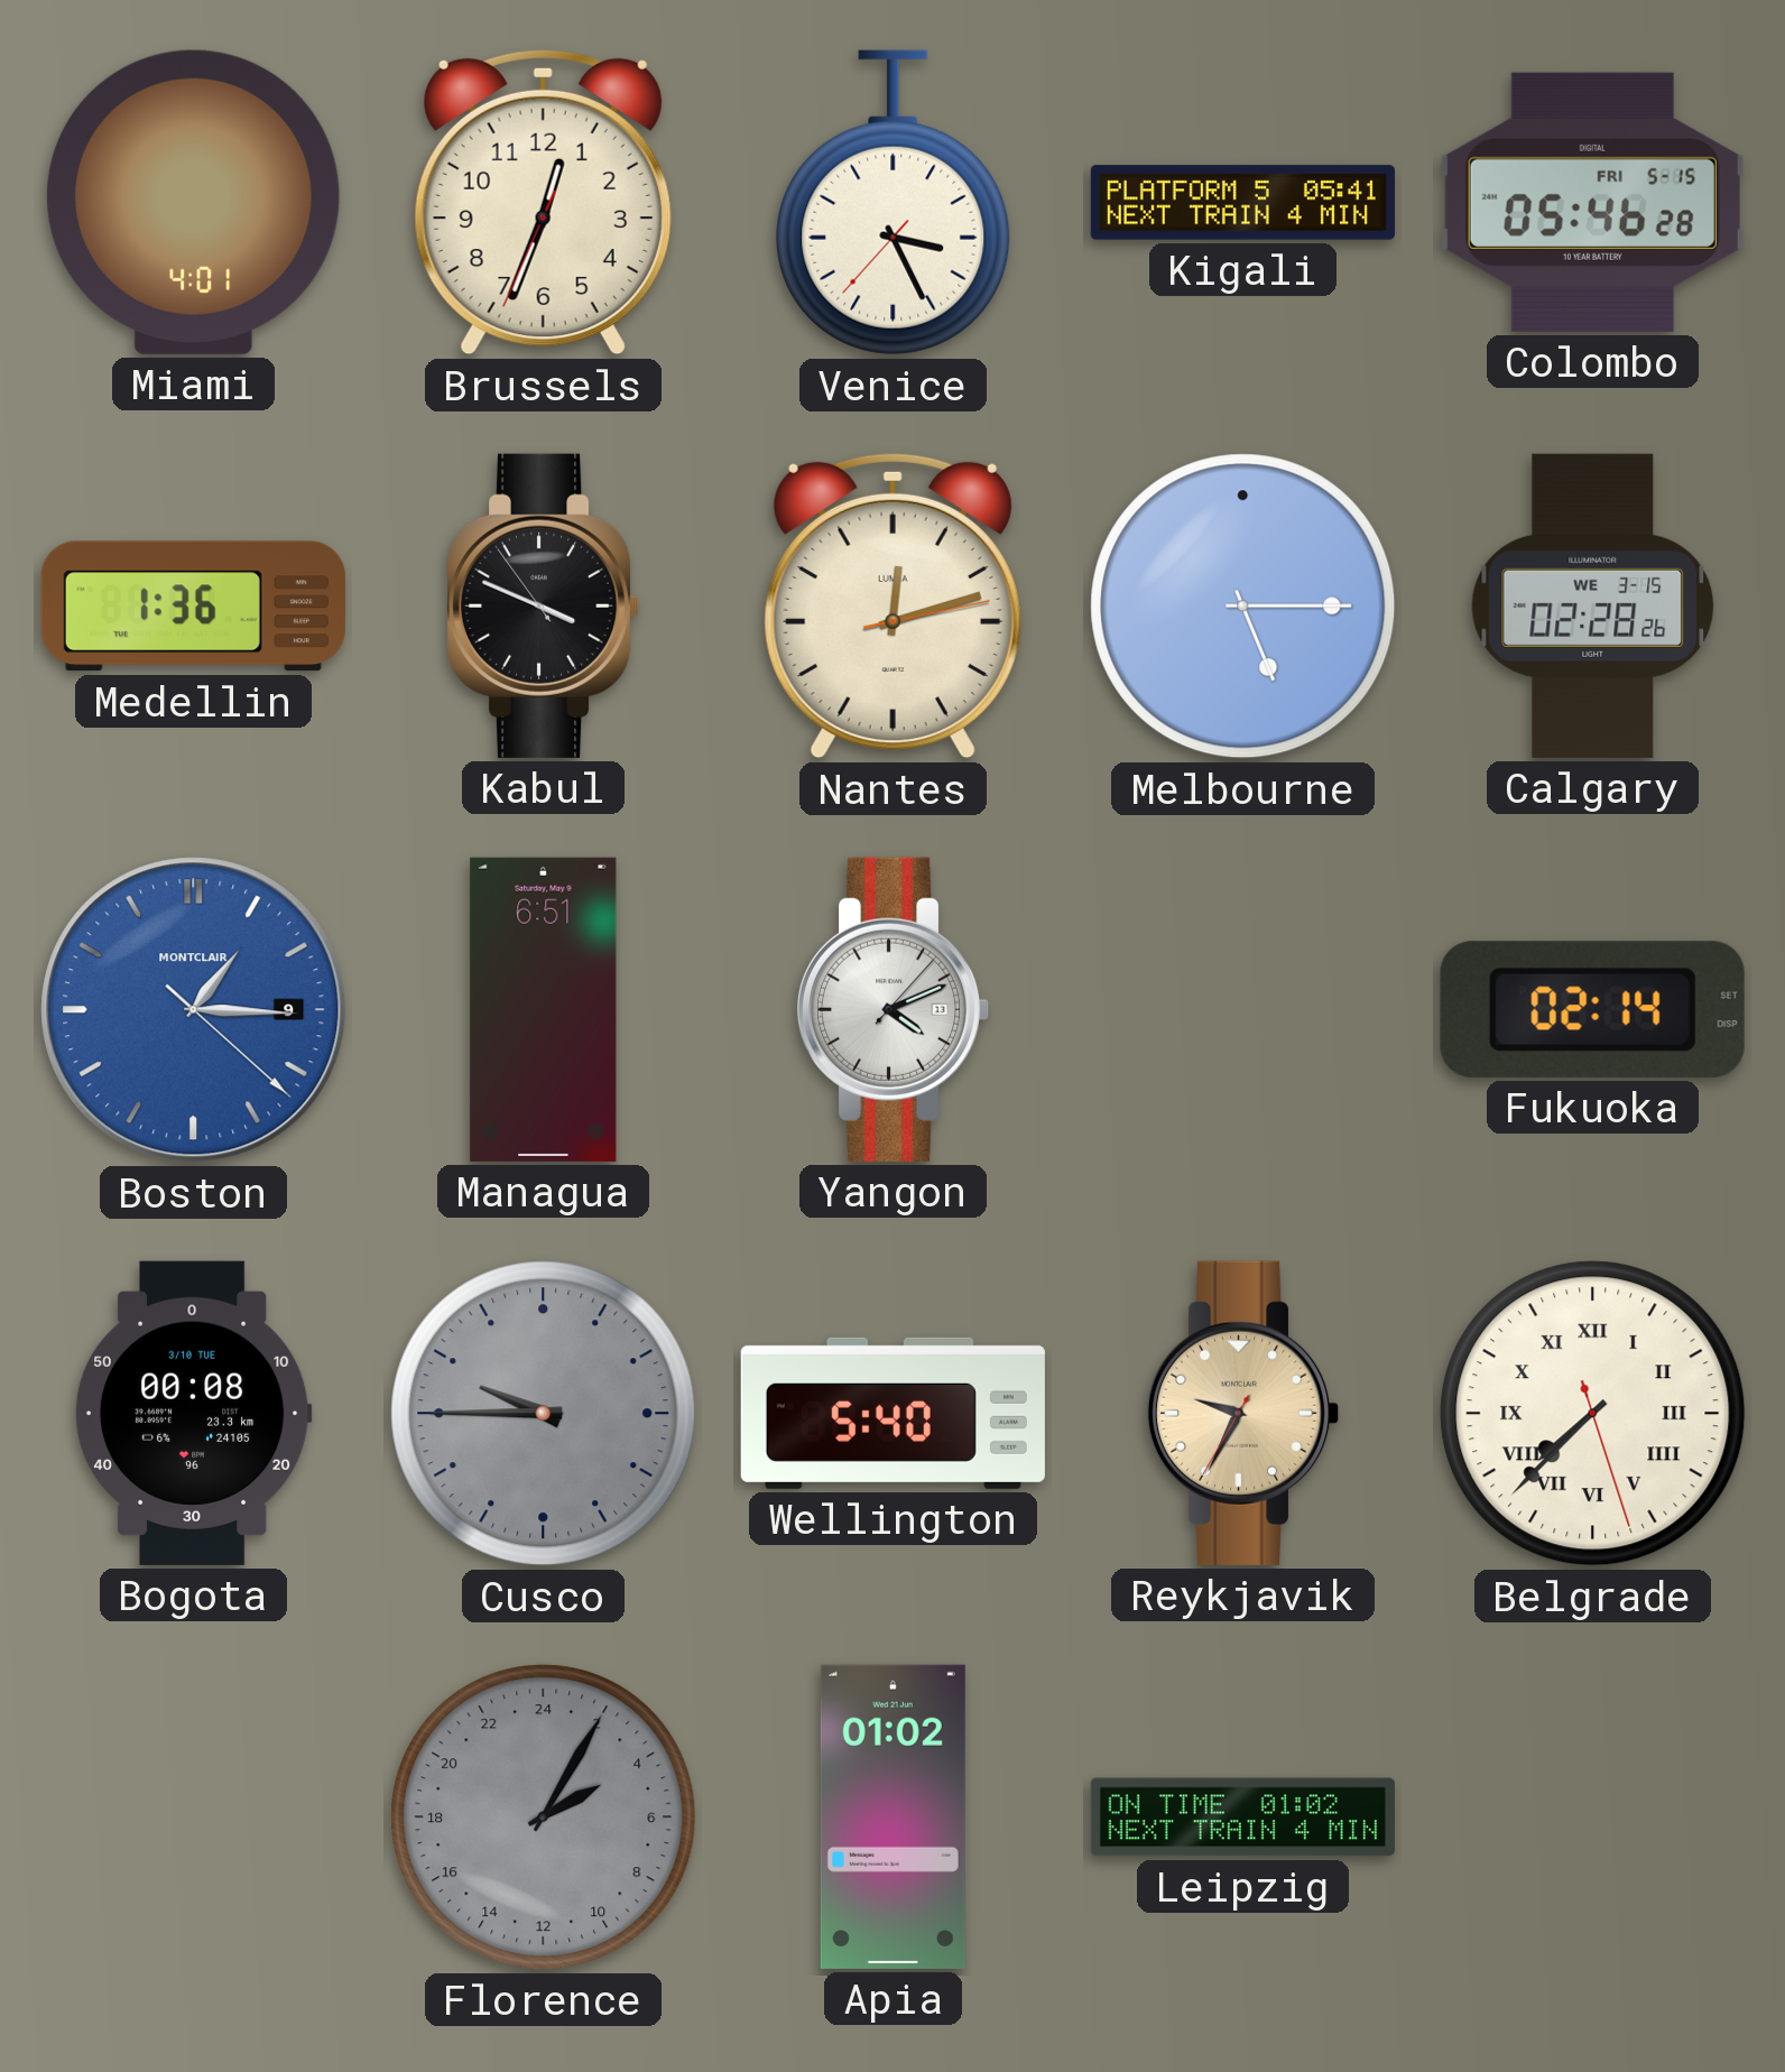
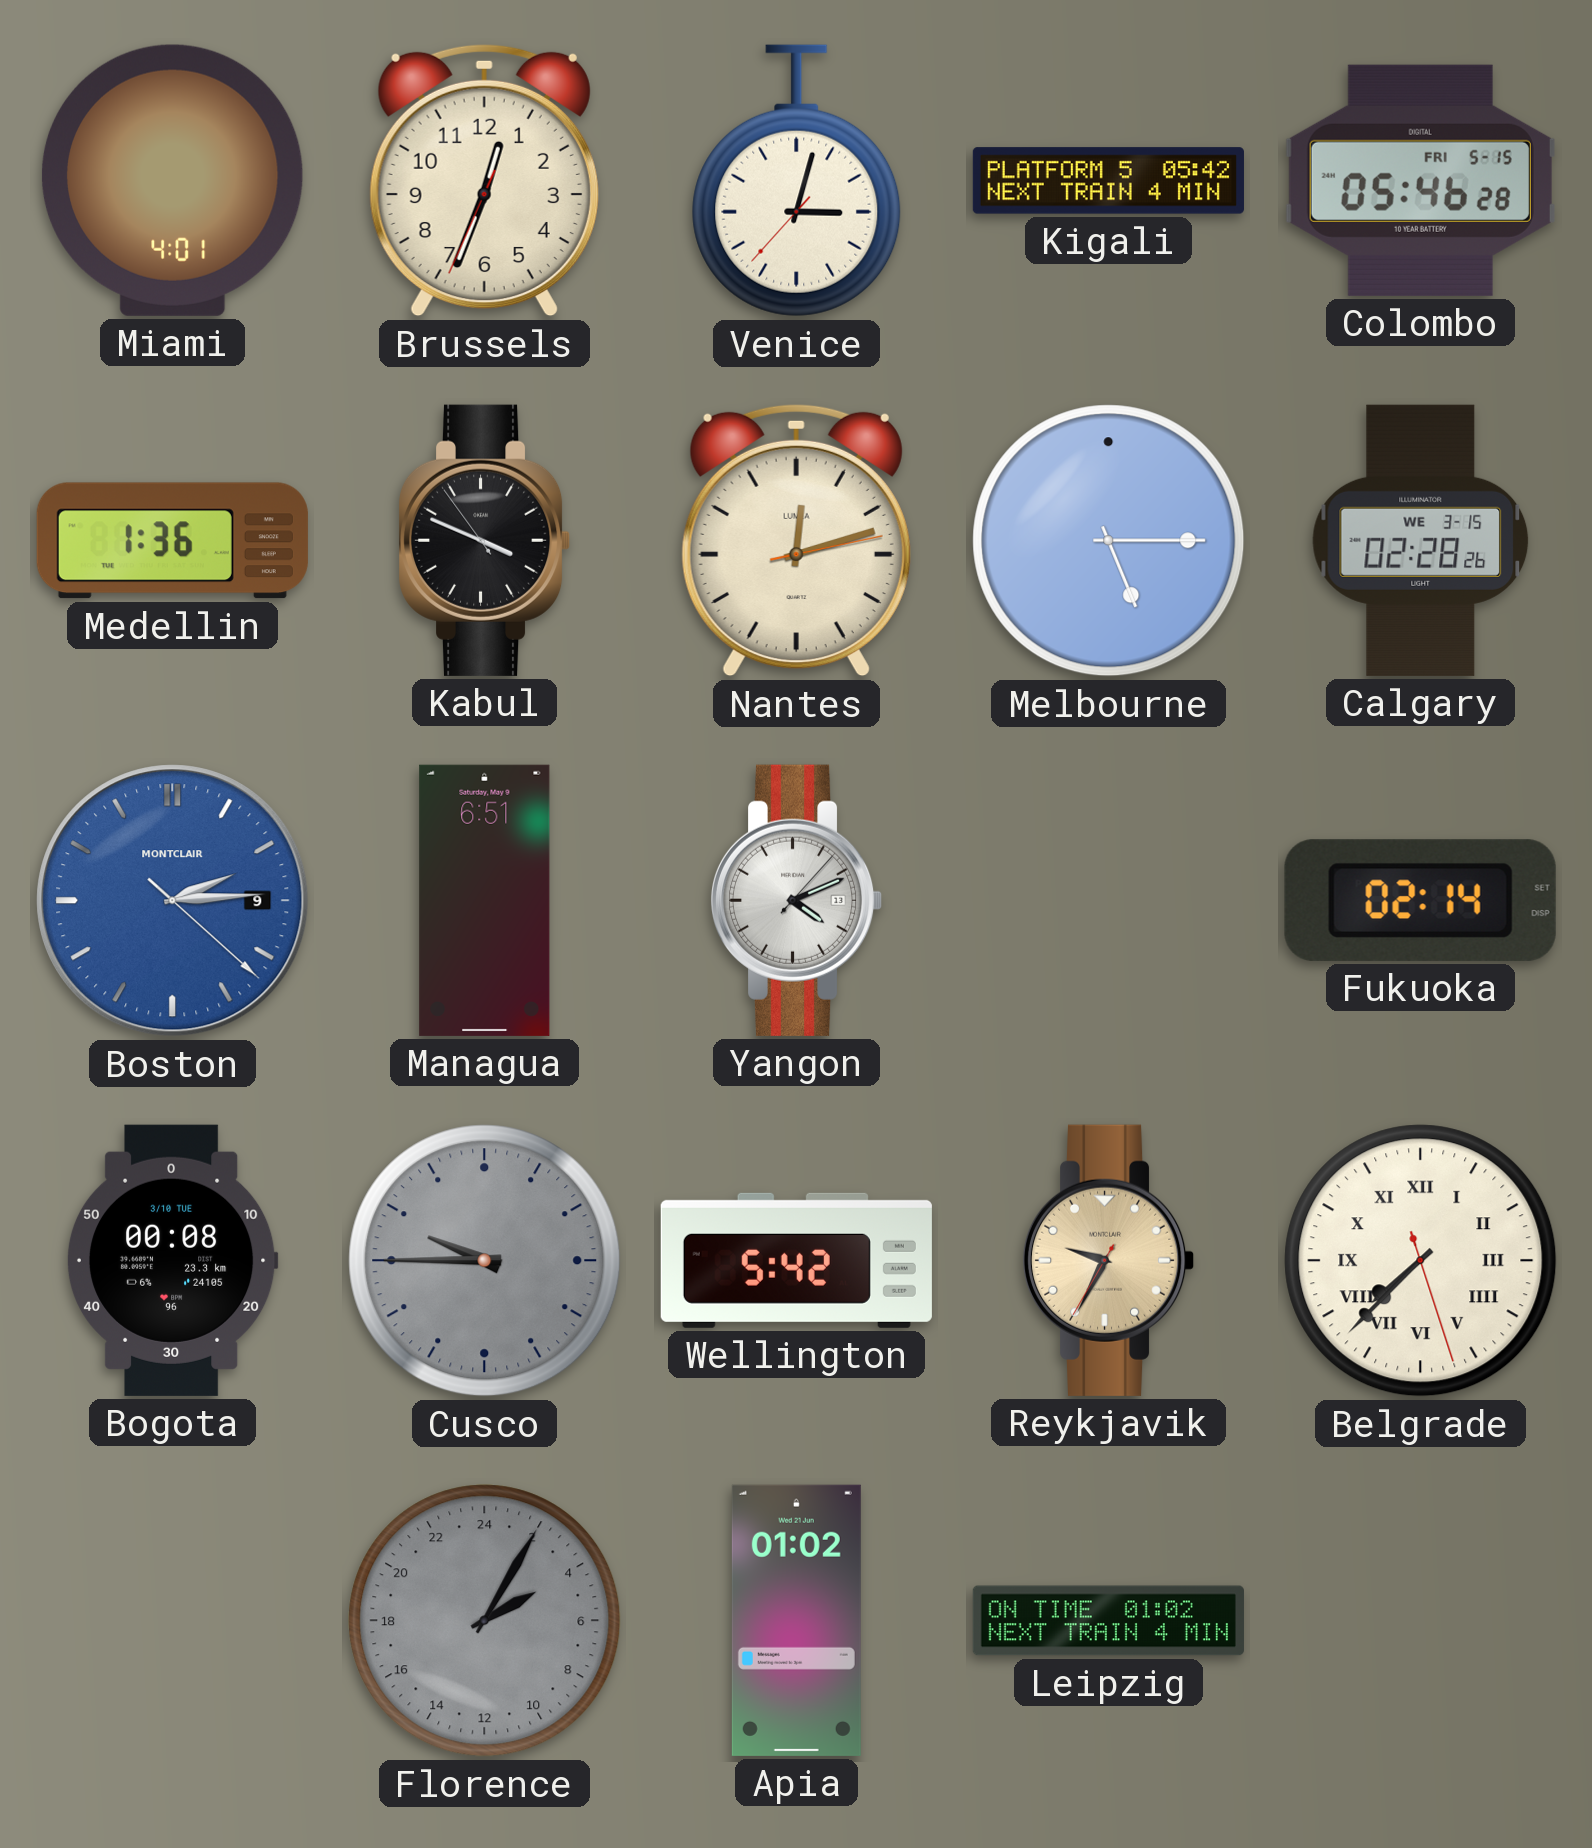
Venice: 3:25 -> 3:02 (797, 181)
Kigali: 05:41 -> 05:42 (1108, 181)
Boston: 1:15 -> 2:14 (173, 901)
Wellington: 5:40 -> 5:42 (796, 1260)
